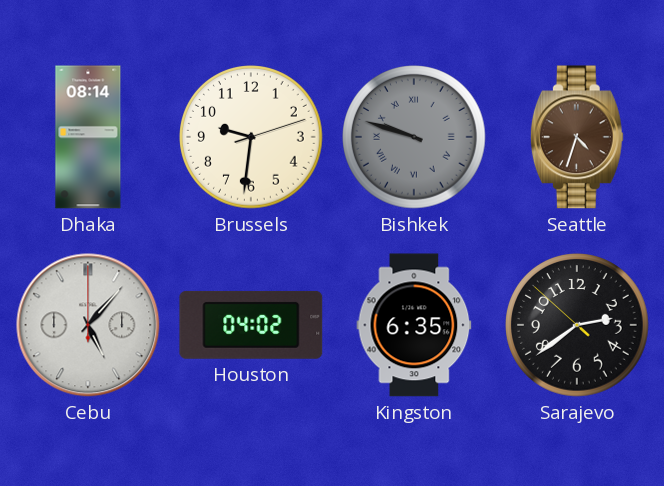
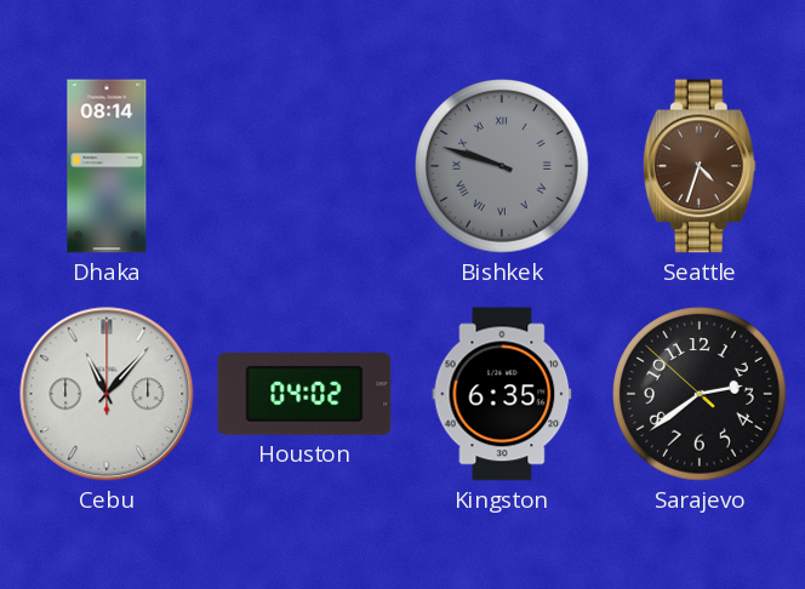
Brussels: 9:31 -> none (252, 138)
Cebu: 5:07 -> 11:07 (107, 394)
